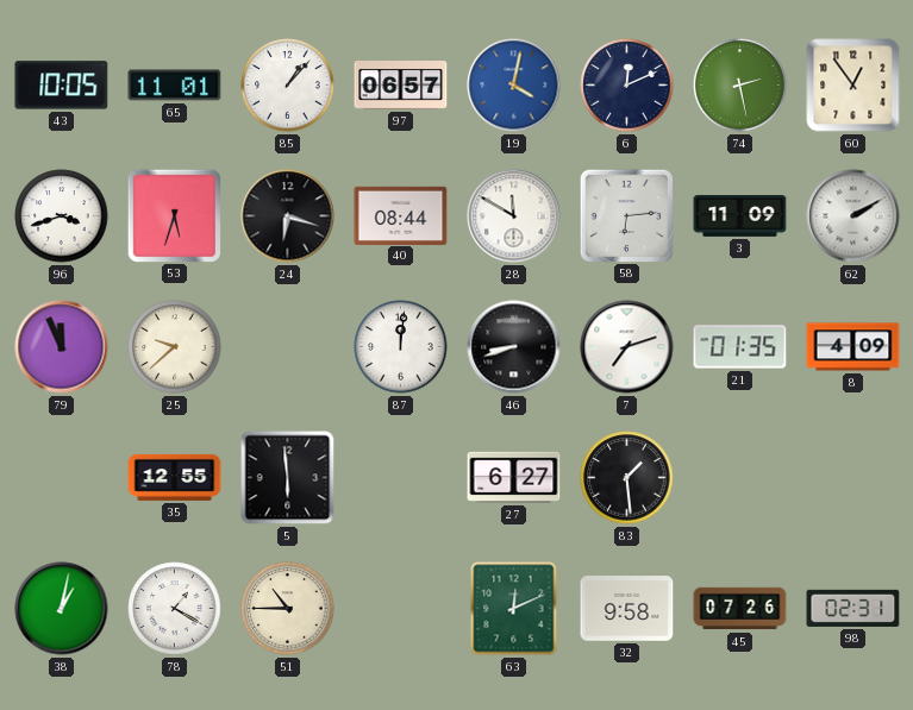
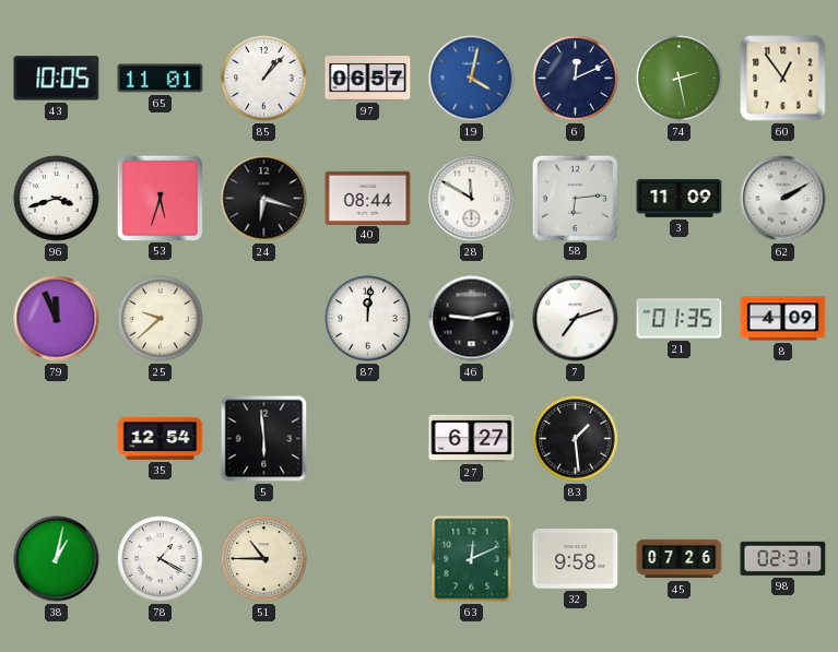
46: 8:42 -> 9:13 (472, 319)
35: 12:55 -> 12:54 (161, 438)
